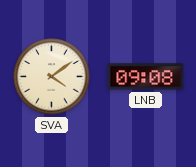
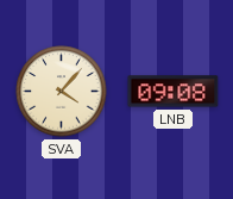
SVA: 4:09 -> 4:07 (62, 92)
